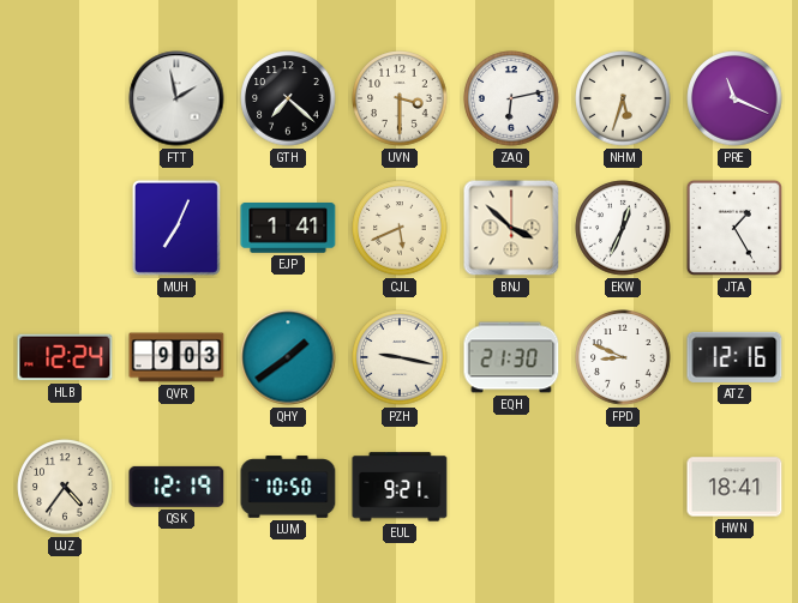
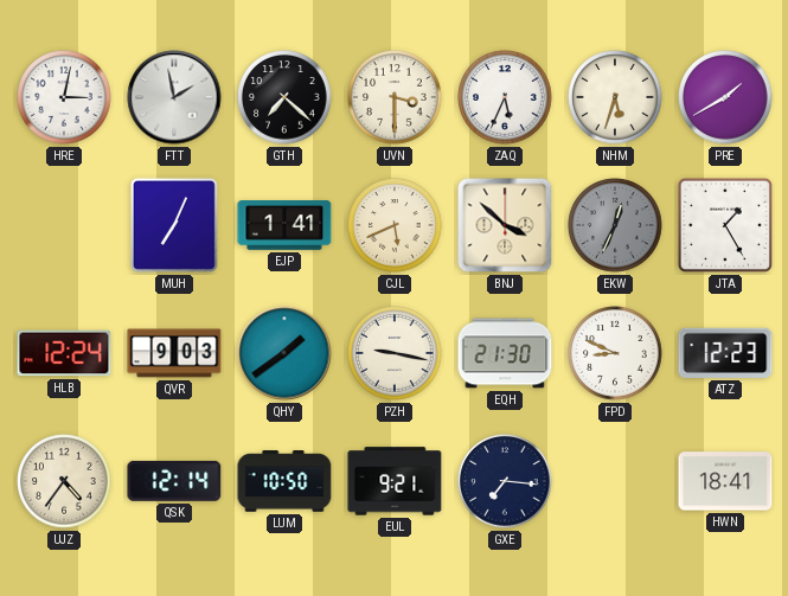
HRE: none -> 3:02 (64, 97)
ZAQ: 6:13 -> 5:34 (505, 97)
PRE: 11:19 -> 1:40 (725, 97)
EKW dial: white -> grey (615, 225)
ATZ: 12:16 -> 12:23 (725, 353)
QSK: 12:19 -> 12:14 (174, 481)
GXE: none -> 7:16 (505, 481)
